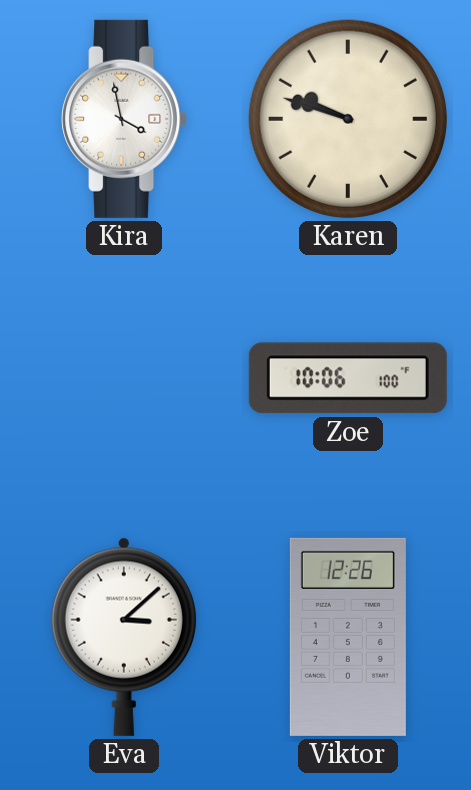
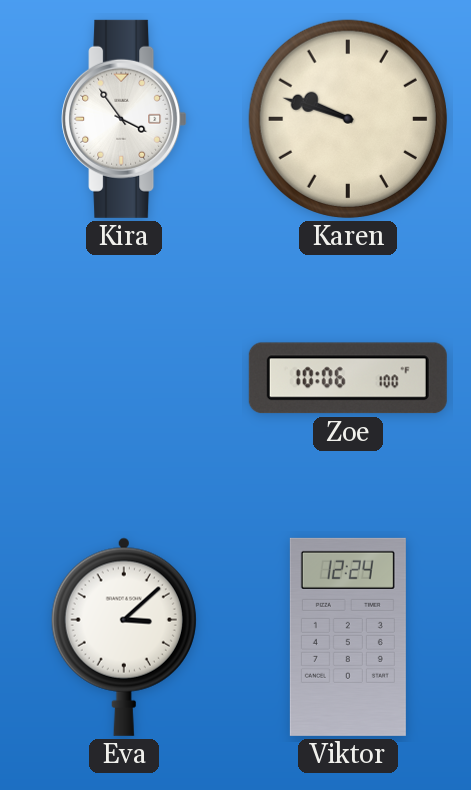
Kira: 3:58 -> 3:54 (124, 119)
Viktor: 12:26 -> 12:24 (348, 637)
